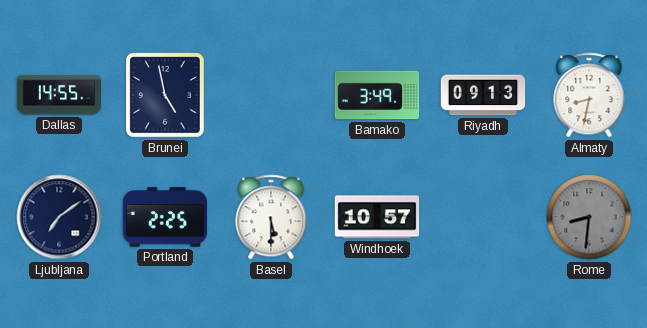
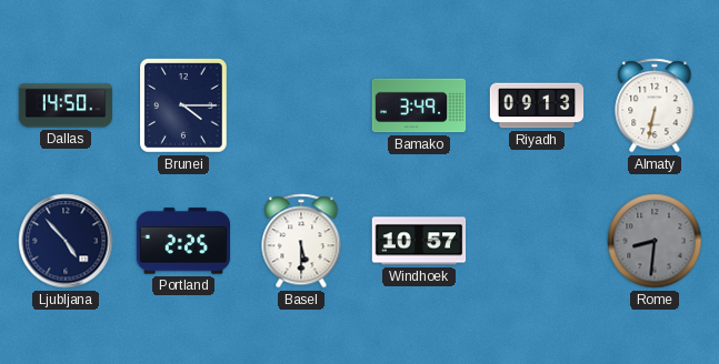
Dallas: 14:55 -> 14:50 (66, 105)
Brunei: 4:58 -> 4:15 (183, 105)
Almaty: 8:32 -> 6:32 (655, 105)
Ljubljana: 7:09 -> 4:53 (66, 241)
